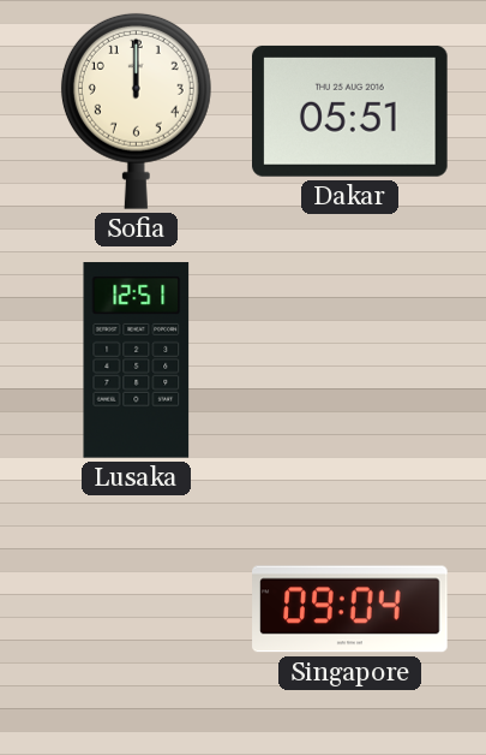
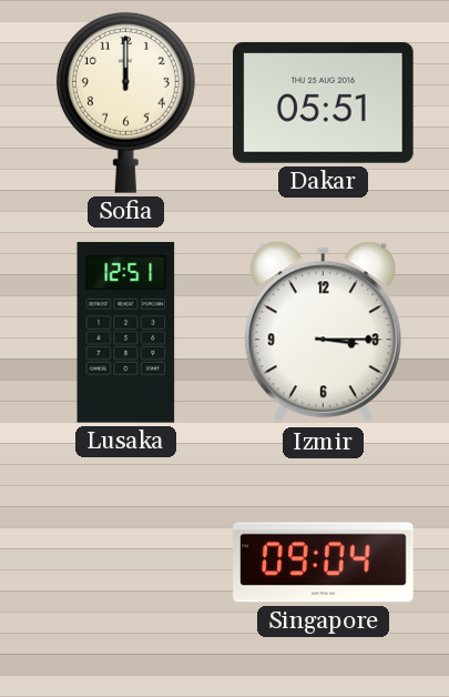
Izmir: none -> 3:15 (323, 333)
